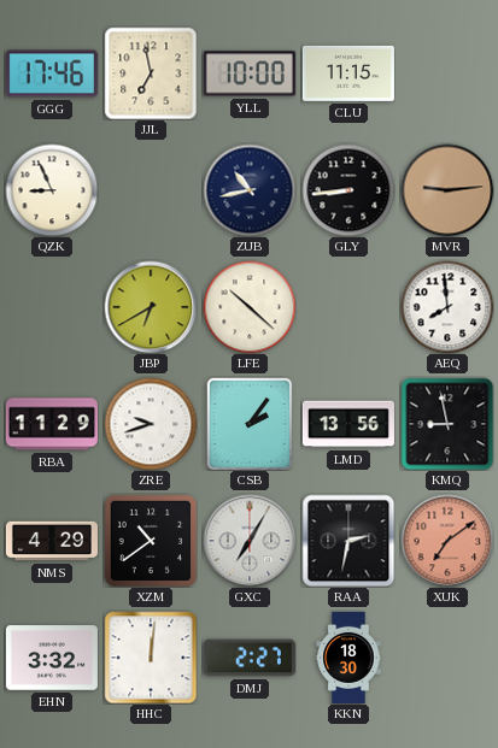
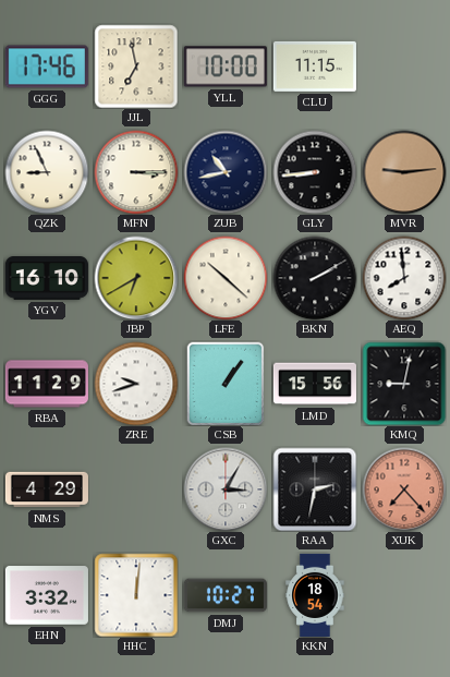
MFN: none -> 3:15 (136, 172)
YGV: none -> 16:10 (47, 279)
BKN: none -> 2:10 (315, 278)
CSB: 2:06 -> 1:06 (226, 384)
LMD: 13:56 -> 15:56 (315, 384)
KMQ: 8:58 -> 9:02 (404, 384)
XZM: 10:39 -> none (151, 541)
GXC: 7:05 -> 3:05 (226, 489)
XUK: 7:09 -> 7:23 (404, 489)
DMJ: 2:27 -> 10:27 (226, 595)
KKN: 18:30 -> 18:54 (315, 595)
